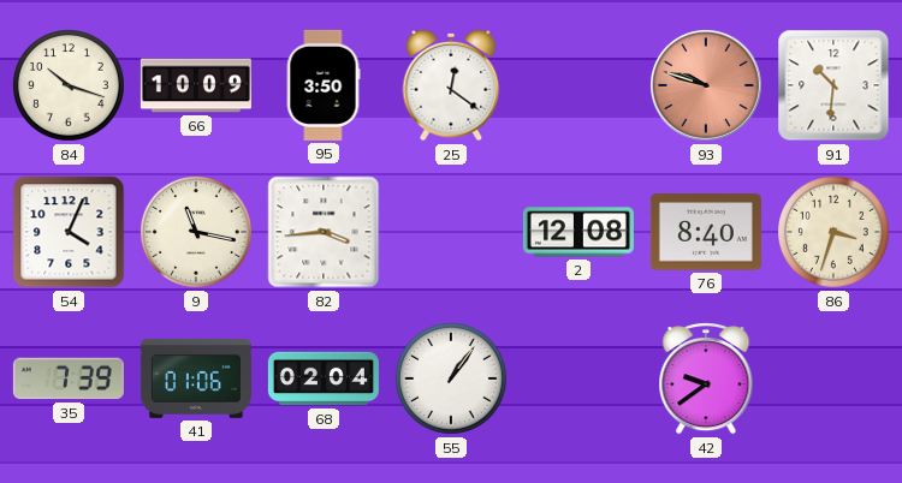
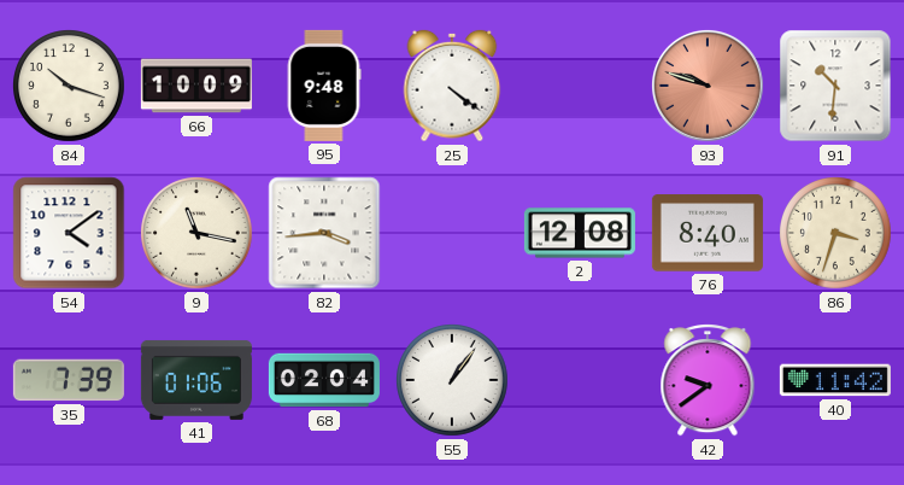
95: 3:50 -> 9:48 (324, 86)
25: 12:21 -> 4:21 (452, 86)
54: 4:04 -> 4:09 (69, 233)
40: none -> 11:42 (835, 380)
